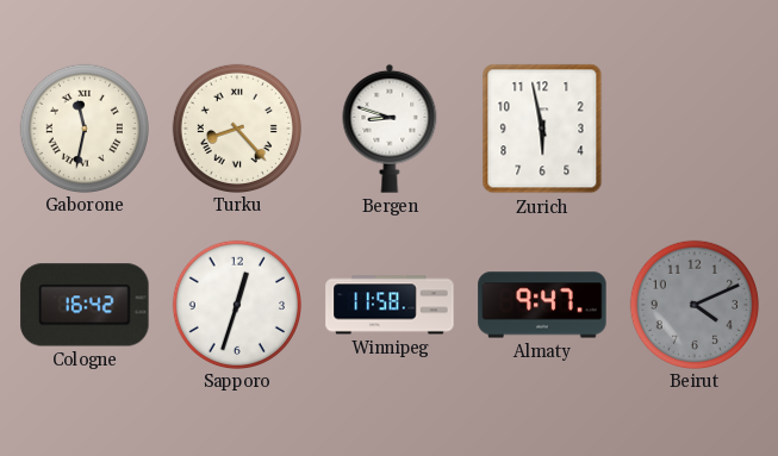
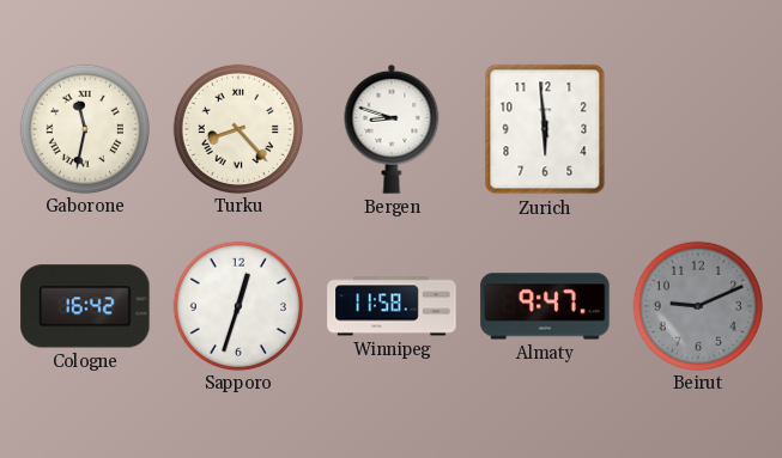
Zurich: 5:58 -> 5:59 (545, 129)
Beirut: 4:11 -> 9:11 (697, 305)
